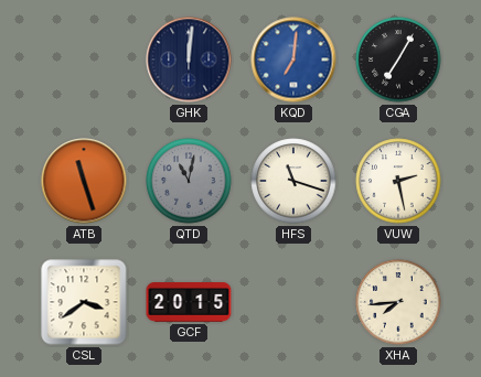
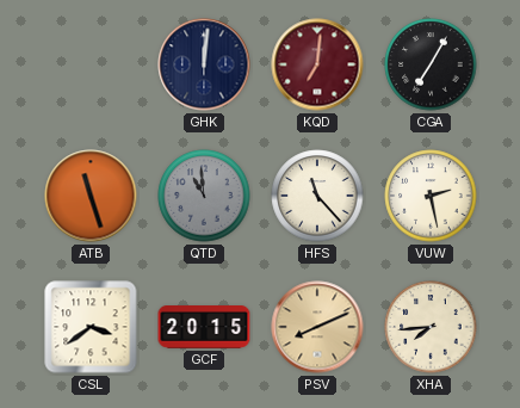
KQD dial: blue -> burgundy (317, 64)
QTD: 11:02 -> 10:59 (204, 196)
HFS: 11:18 -> 11:23 (317, 196)
PSV: none -> 8:11 (317, 327)
